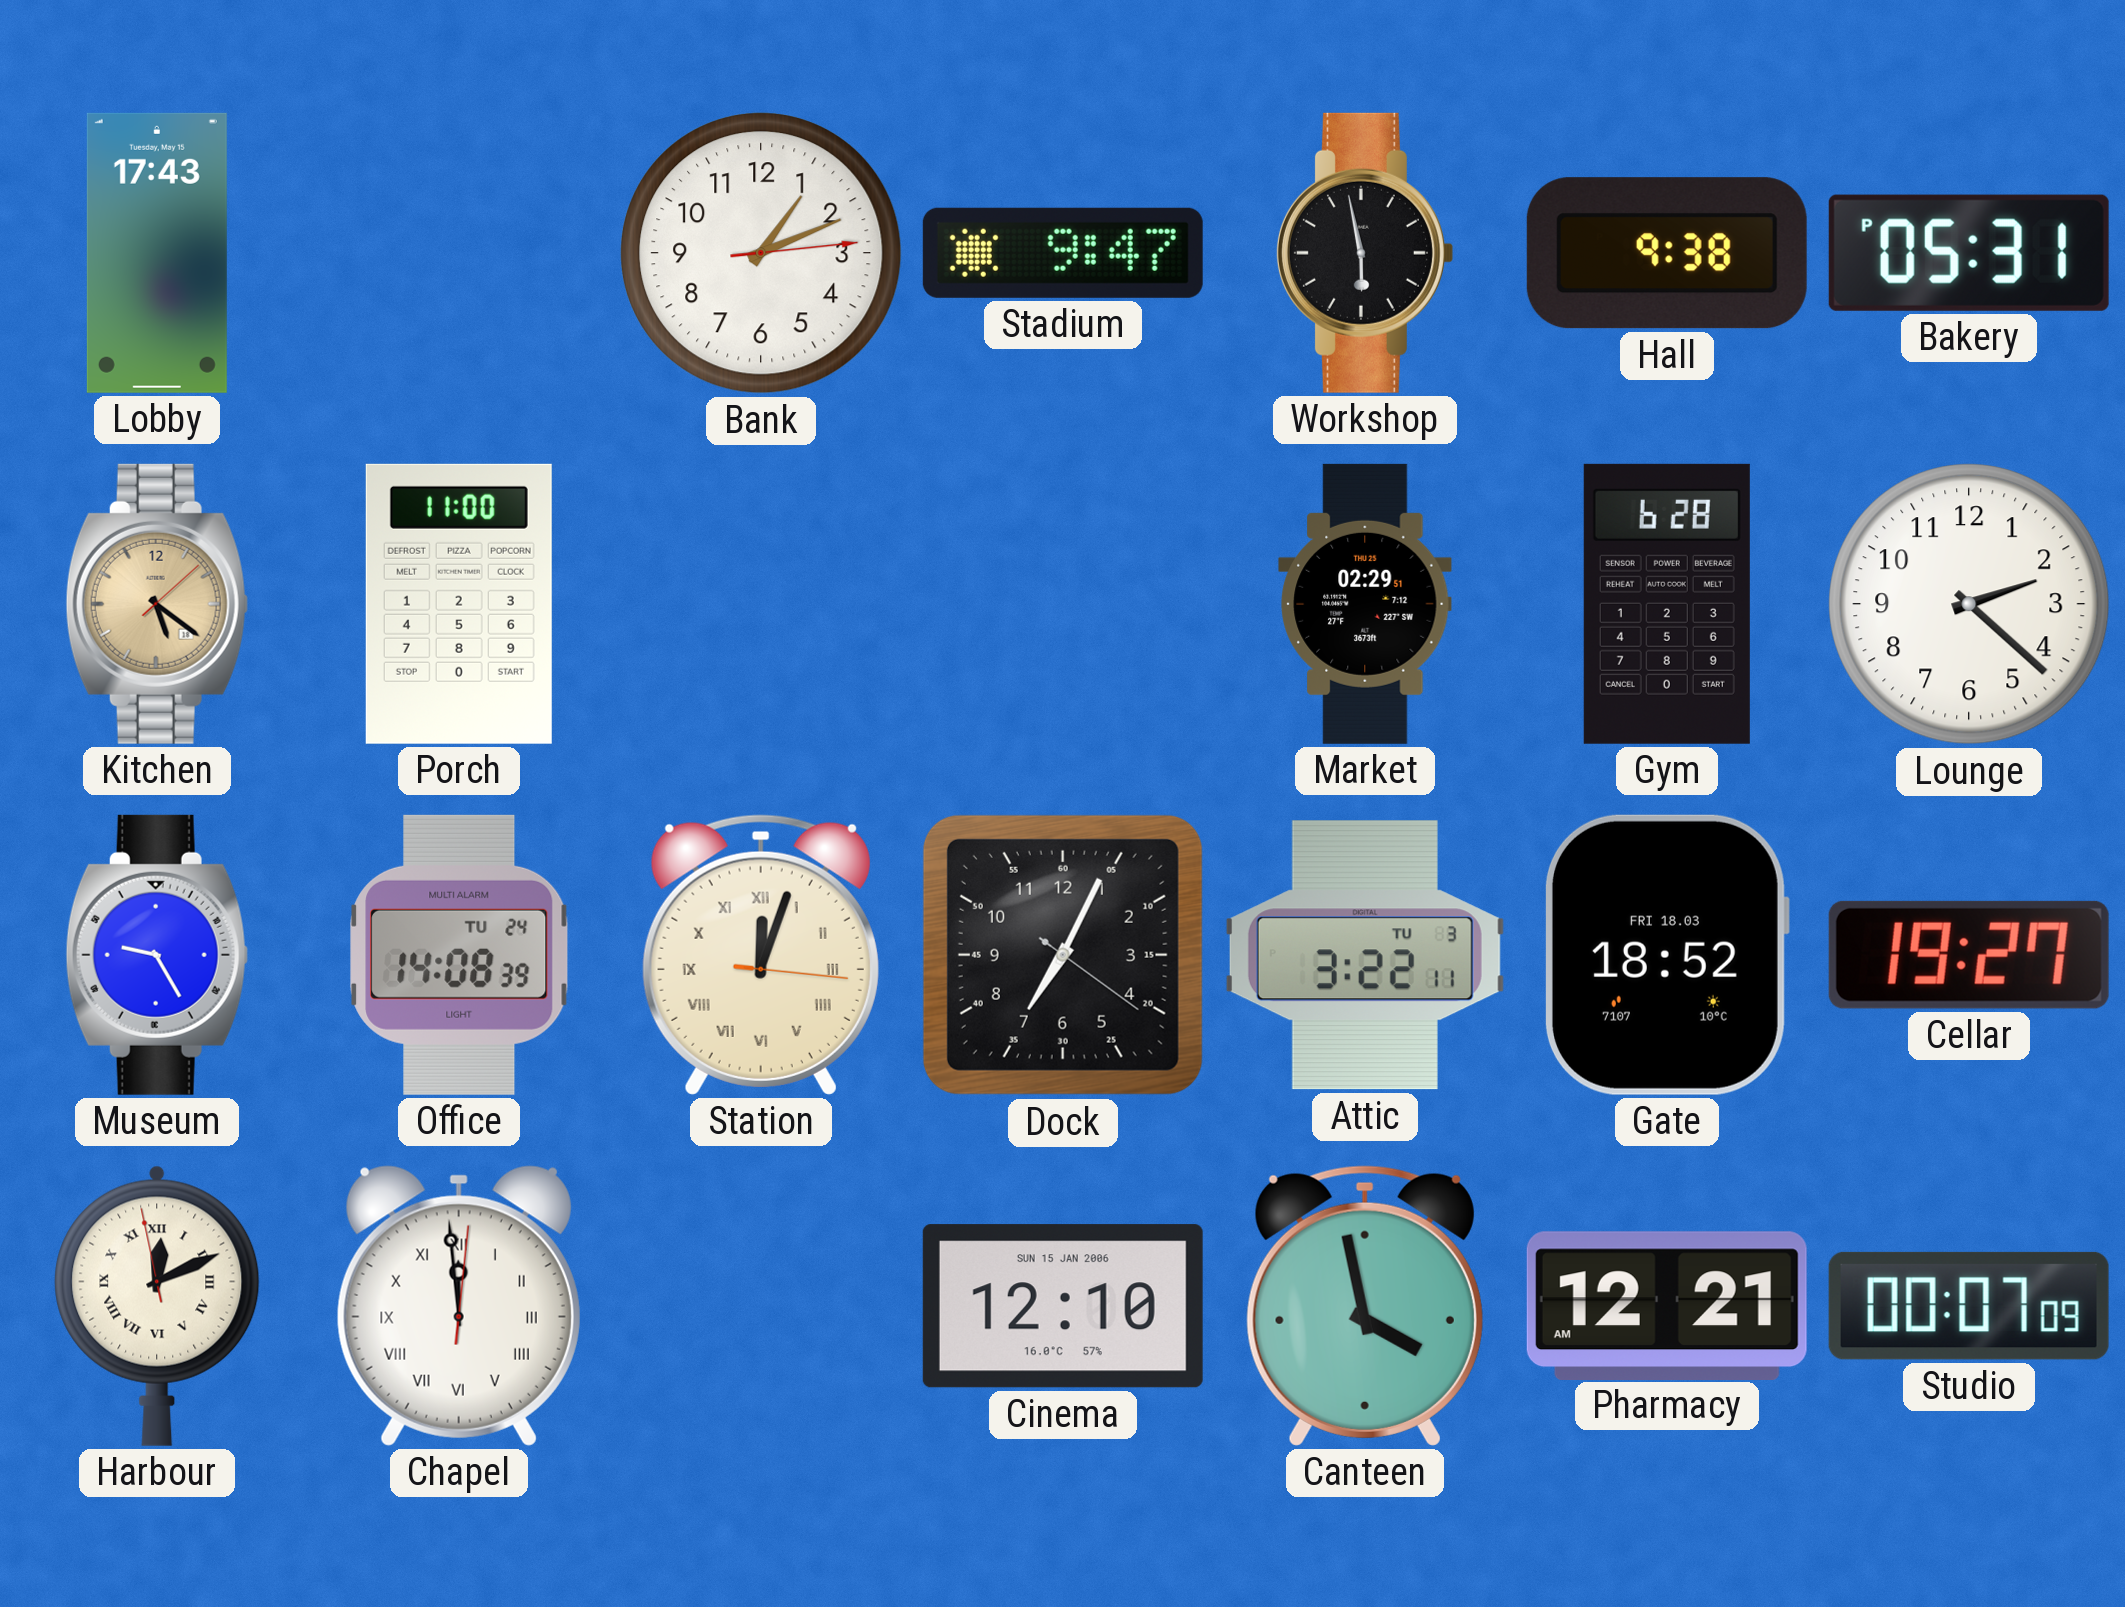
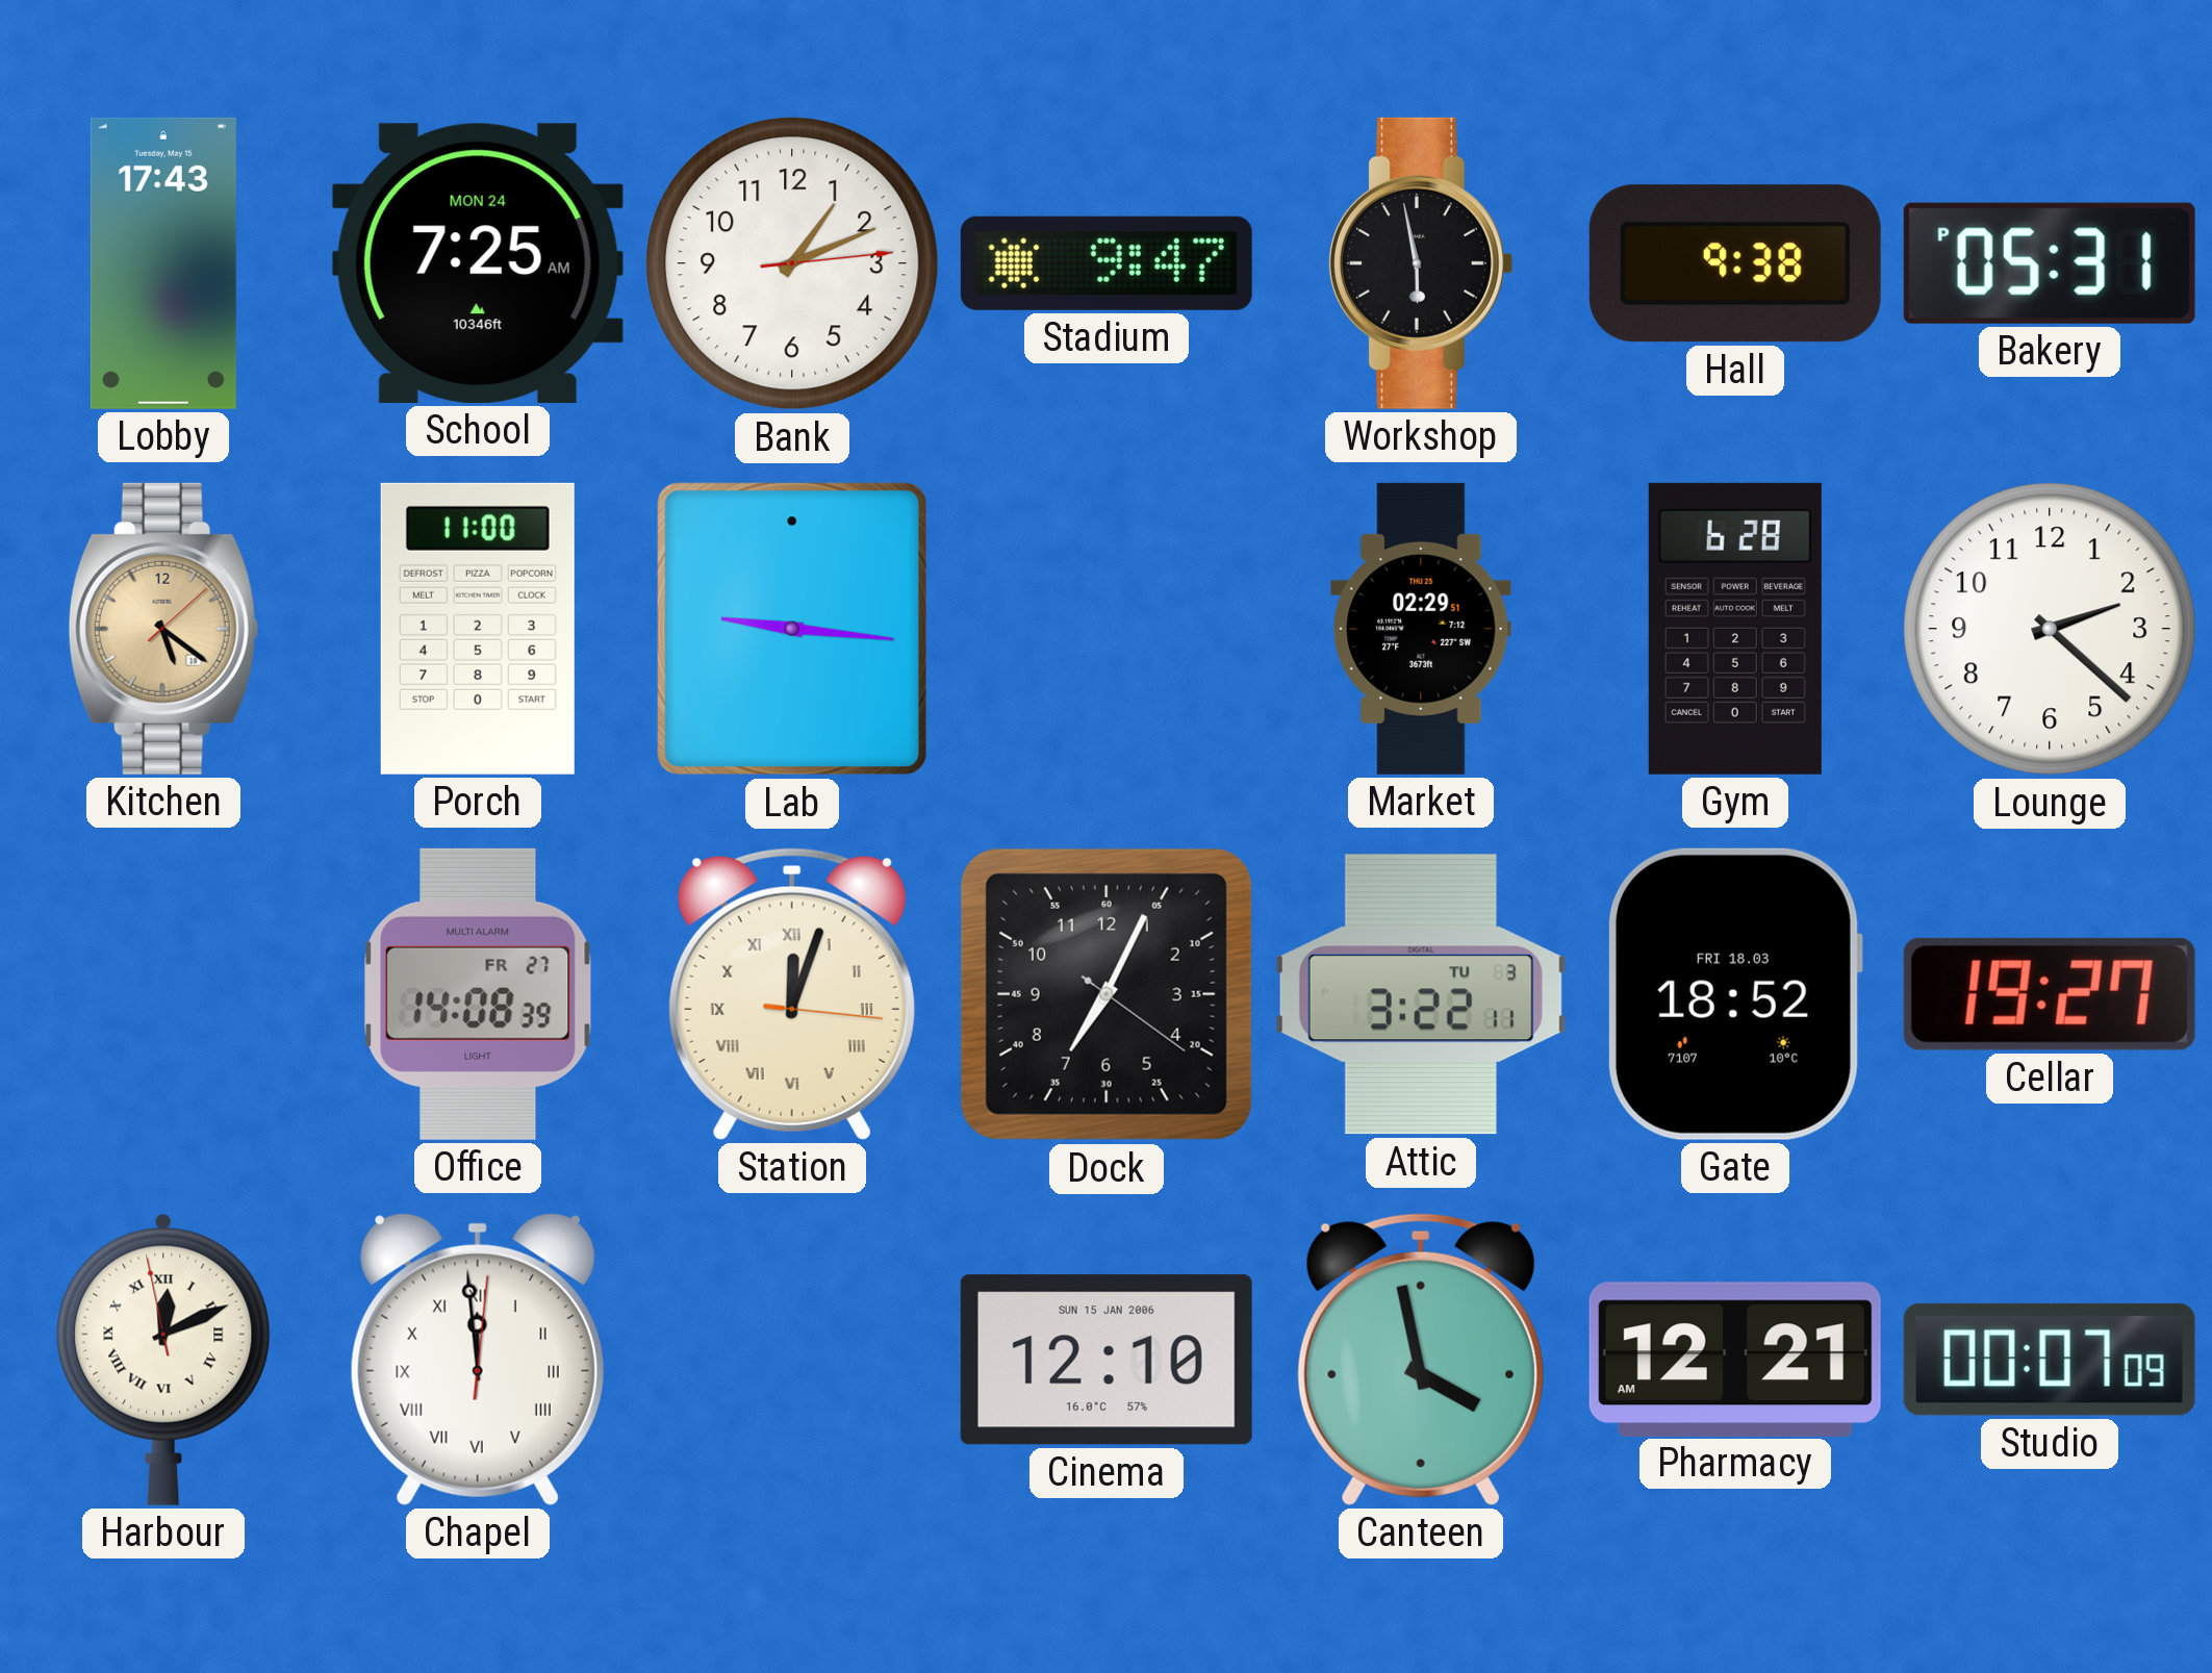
School: none -> 7:25 (478, 263)
Lab: none -> 9:16 (792, 629)
Museum: 9:25 -> none (157, 955)
Office date: TU 24 -> FR 27 (478, 994)
